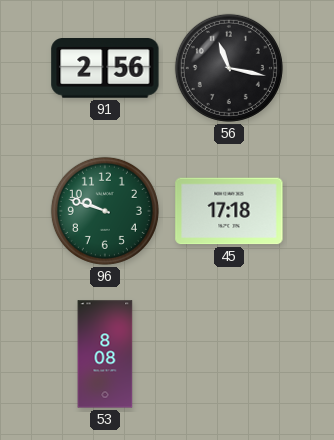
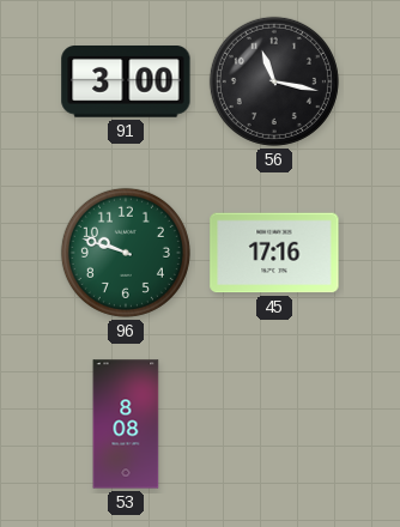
91: 2:56 -> 3:00 (126, 83)
45: 17:18 -> 17:16 (274, 253)
